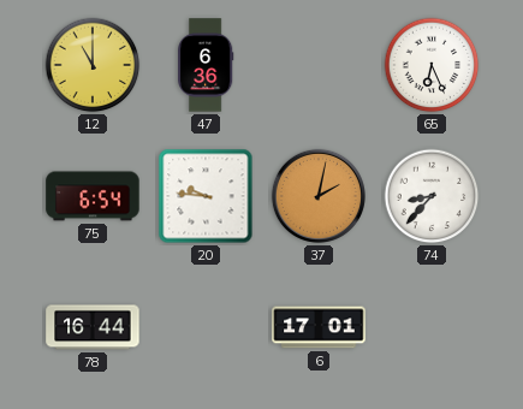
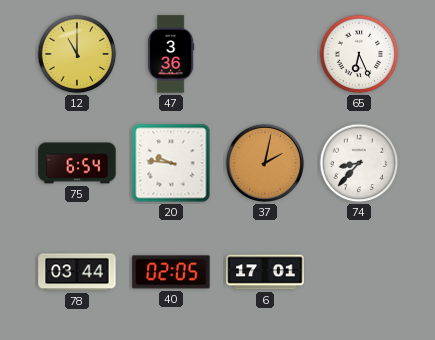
47: 6:36 -> 3:36 (172, 54)
78: 16:44 -> 03:44 (77, 272)
40: none -> 02:05 (171, 272)
